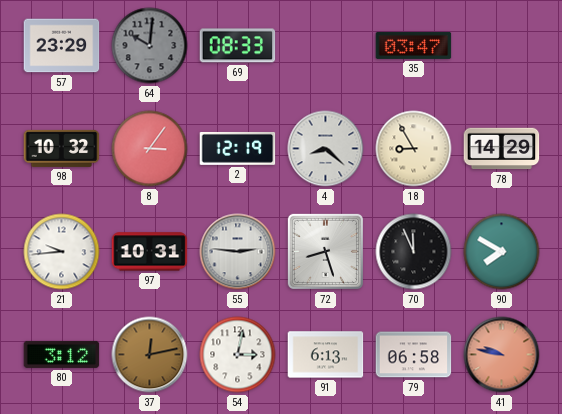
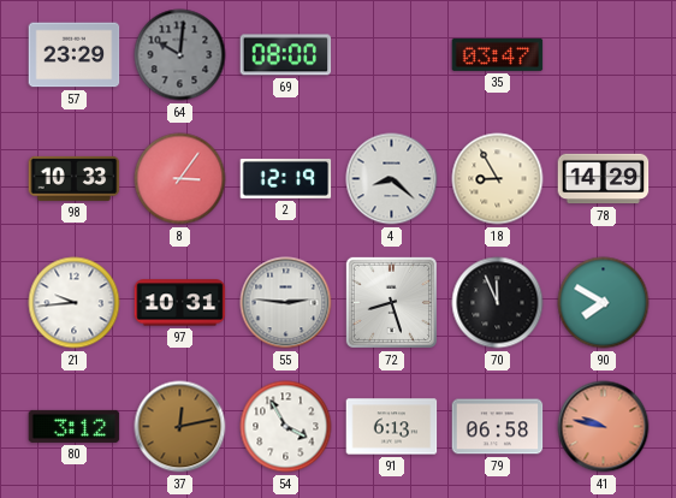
69: 08:33 -> 08:00 (286, 55)
98: 10:32 -> 10:33 (75, 178)
54: 3:02 -> 3:55 (286, 427)
